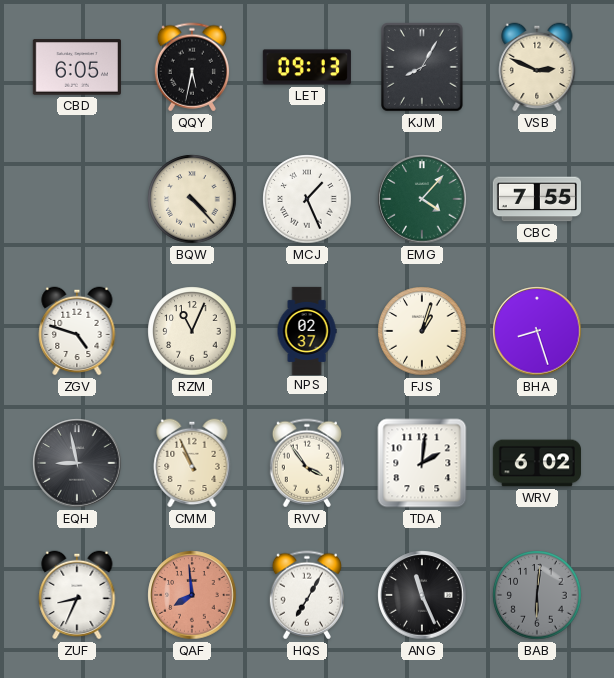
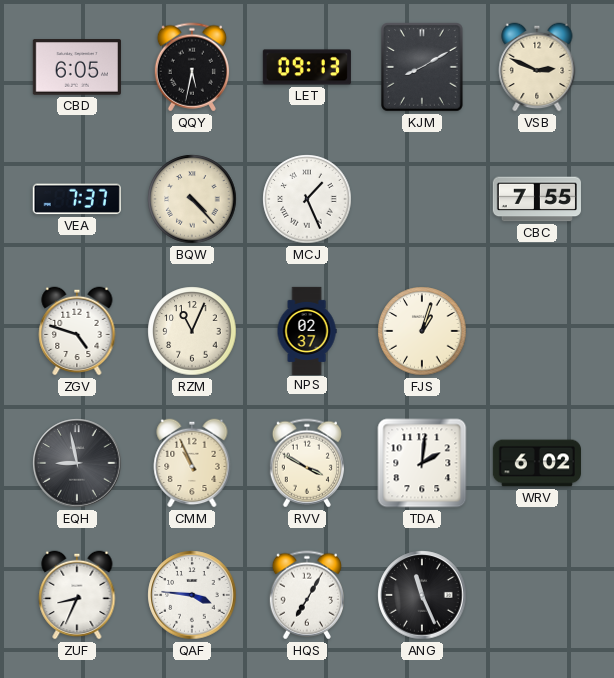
KJM: 8:05 -> 8:10 (423, 68)
VEA: none -> 7:37 (77, 199)
EMG: 4:07 -> none (422, 199)
BHA: 8:27 -> none (537, 331)
RVV: 3:54 -> 3:50 (307, 463)
QAF: 7:59 -> 3:46 (192, 595)
QAF dial: salmon -> white (192, 595)
BAB: 6:01 -> none (537, 595)
